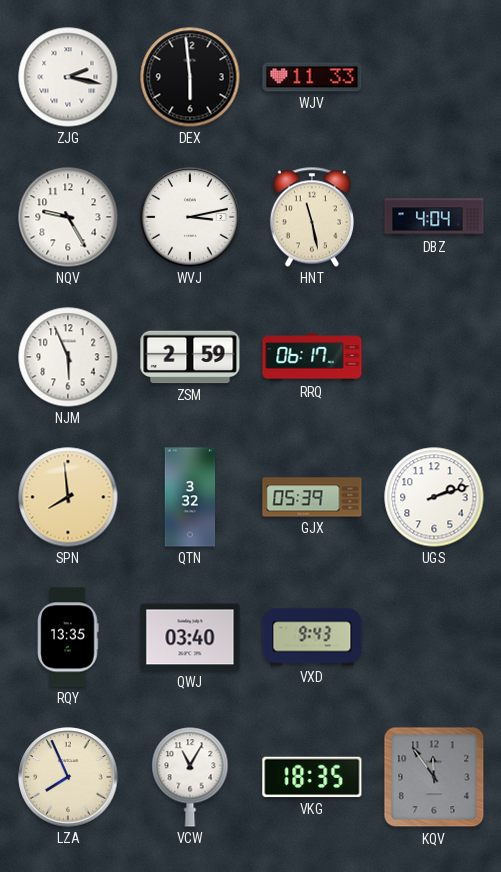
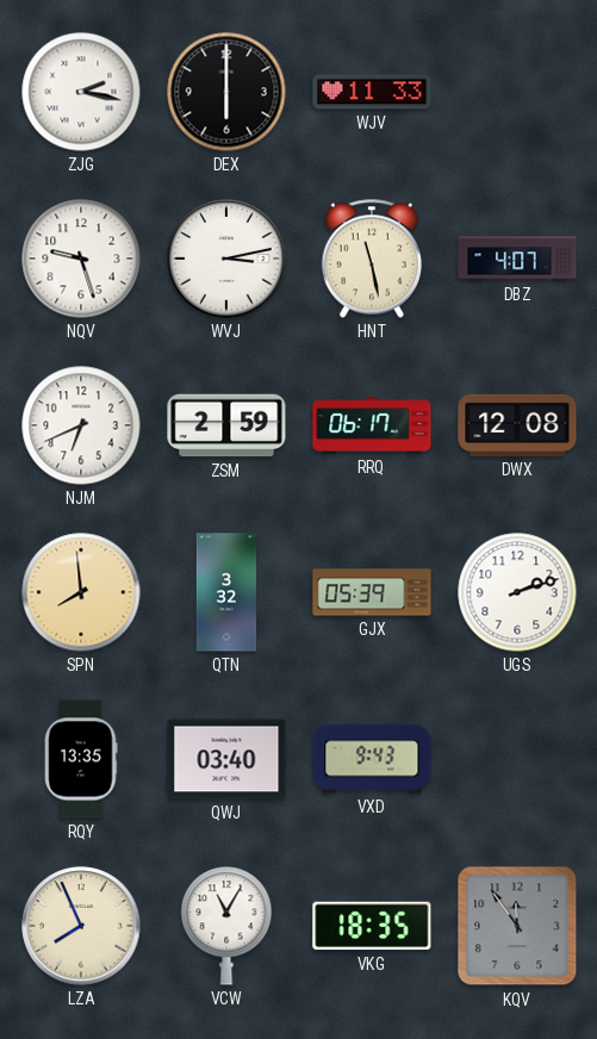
DEX: 5:59 -> 6:00 (226, 92)
NQV: 9:25 -> 9:27 (81, 259)
DBZ: 4:04 -> 4:07 (517, 259)
NJM: 5:56 -> 6:41 (81, 425)
DWX: none -> 12:08 (517, 425)
